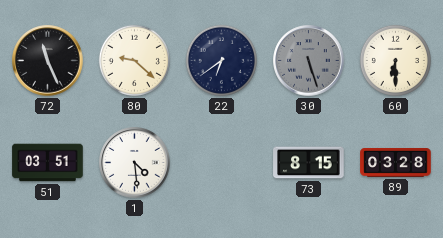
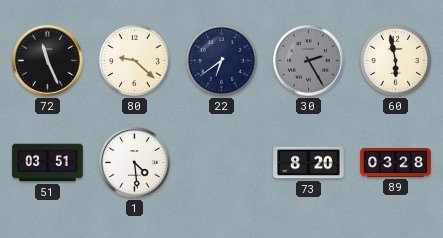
30: 5:27 -> 2:25 (309, 61)
60: 6:30 -> 5:58 (395, 60)
73: 8:15 -> 8:20 (309, 163)
